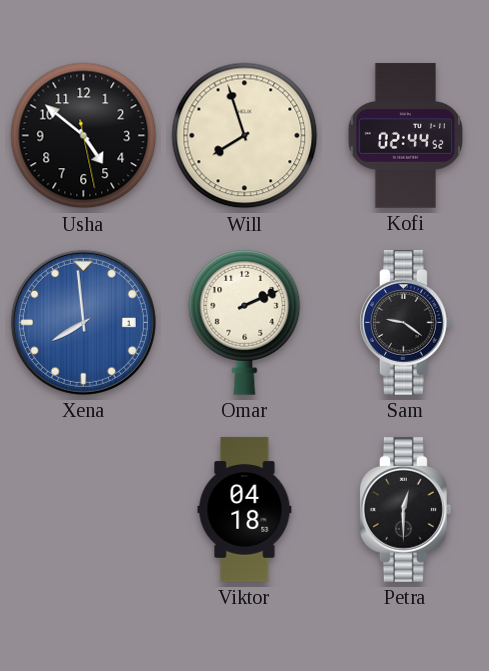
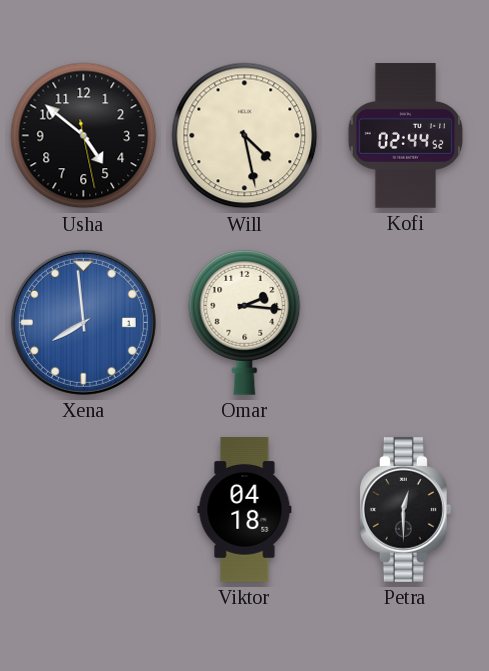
Will: 7:57 -> 4:28 (245, 136)
Omar: 2:11 -> 2:16 (245, 322)
Sam: 9:21 -> none (405, 323)
